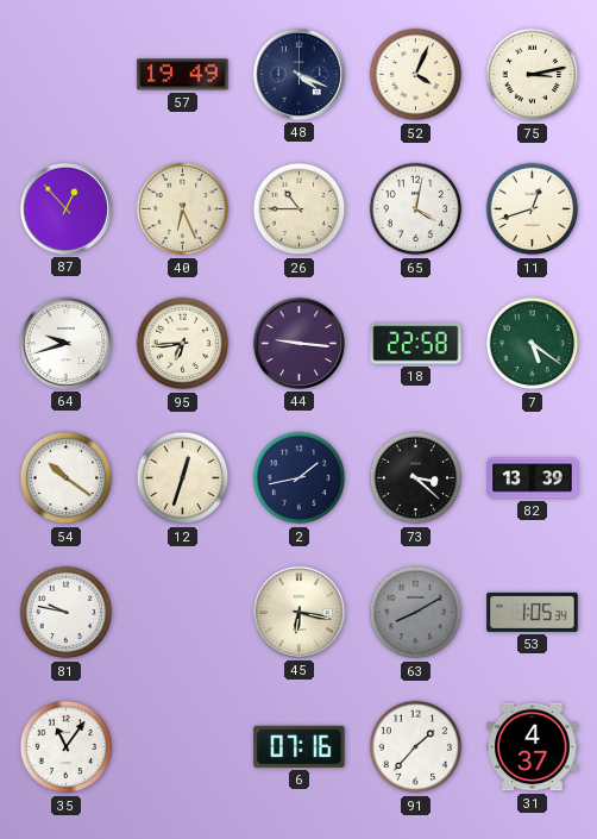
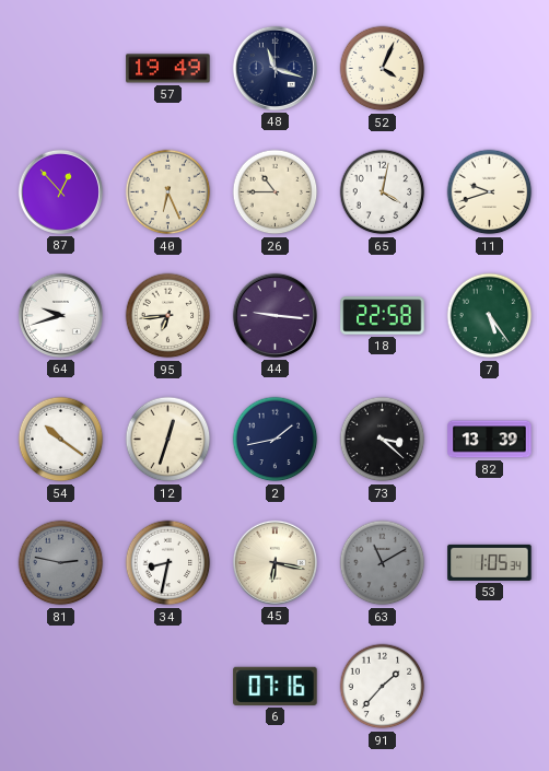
48: 4:19 -> 11:18 (274, 68)
75: 3:13 -> none (533, 75)
11: 12:42 -> 9:42 (490, 192)
7: 5:21 -> 5:24 (490, 316)
81: 9:47 -> 2:47 (61, 563)
81 dial: white -> grey (61, 563)
34: none -> 8:32 (168, 563)
63: 8:10 -> 11:10 (383, 563)
35: 11:06 -> none (67, 747)
31: 4:37 -> none (533, 747)
